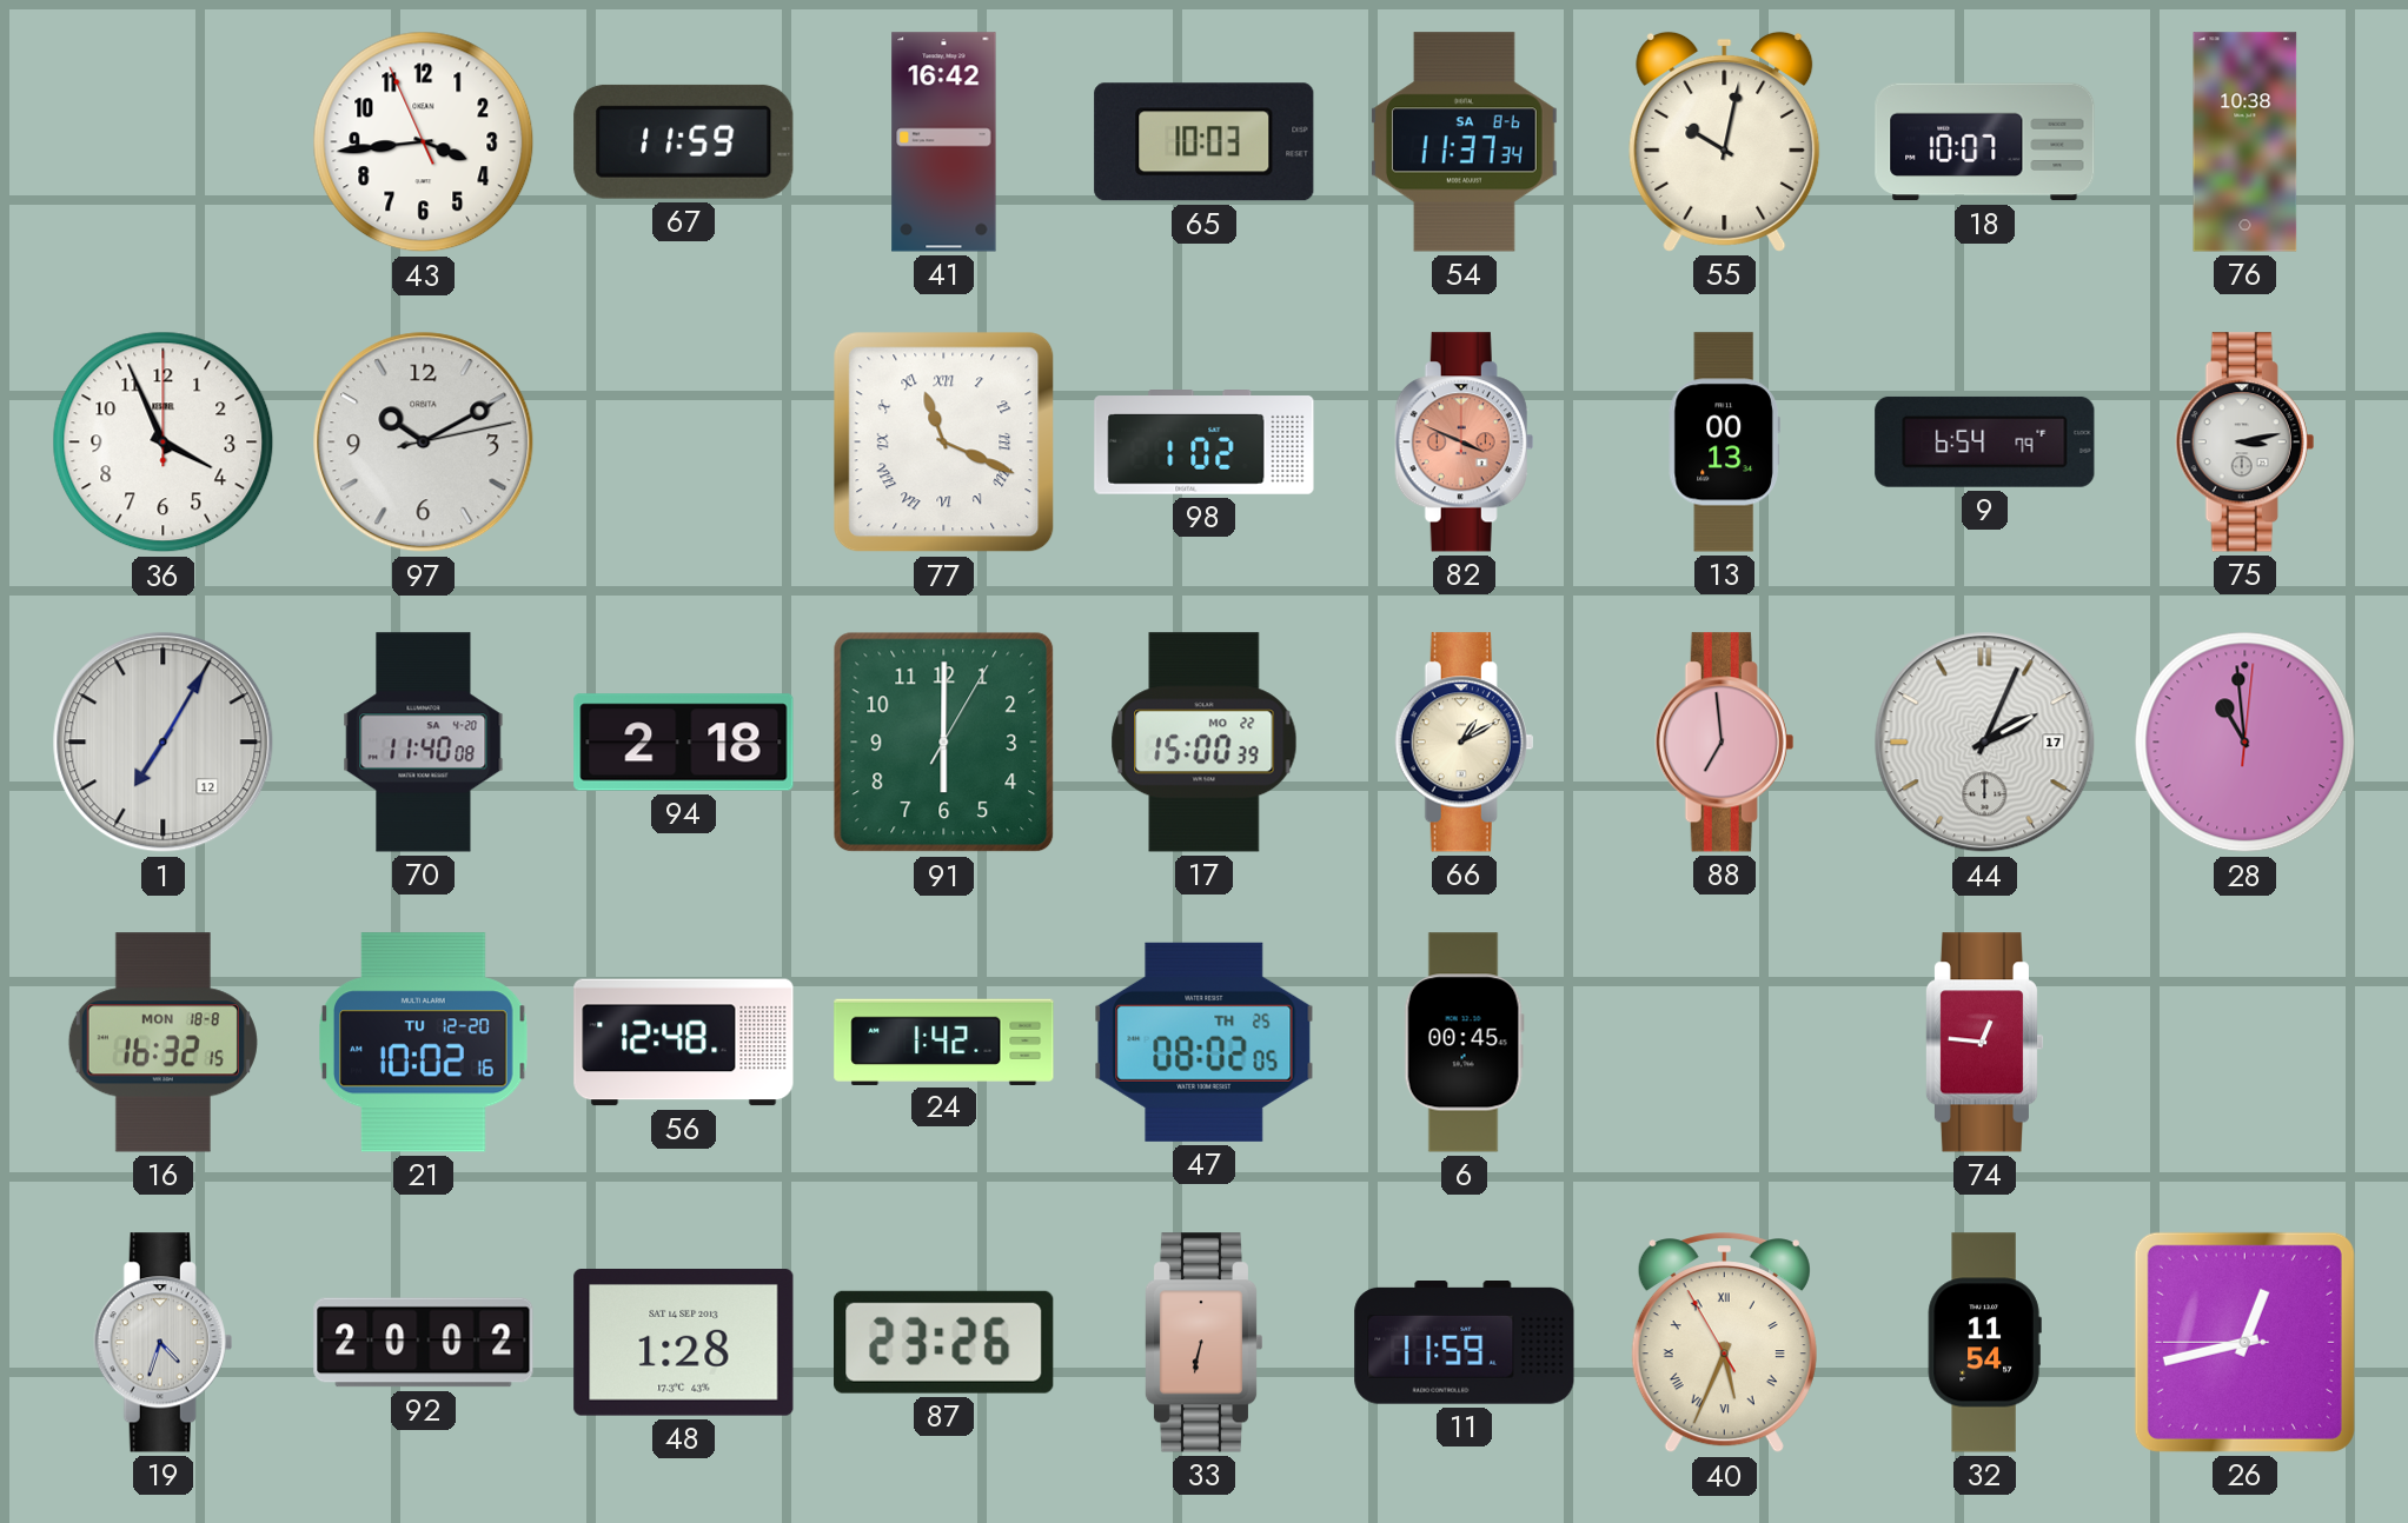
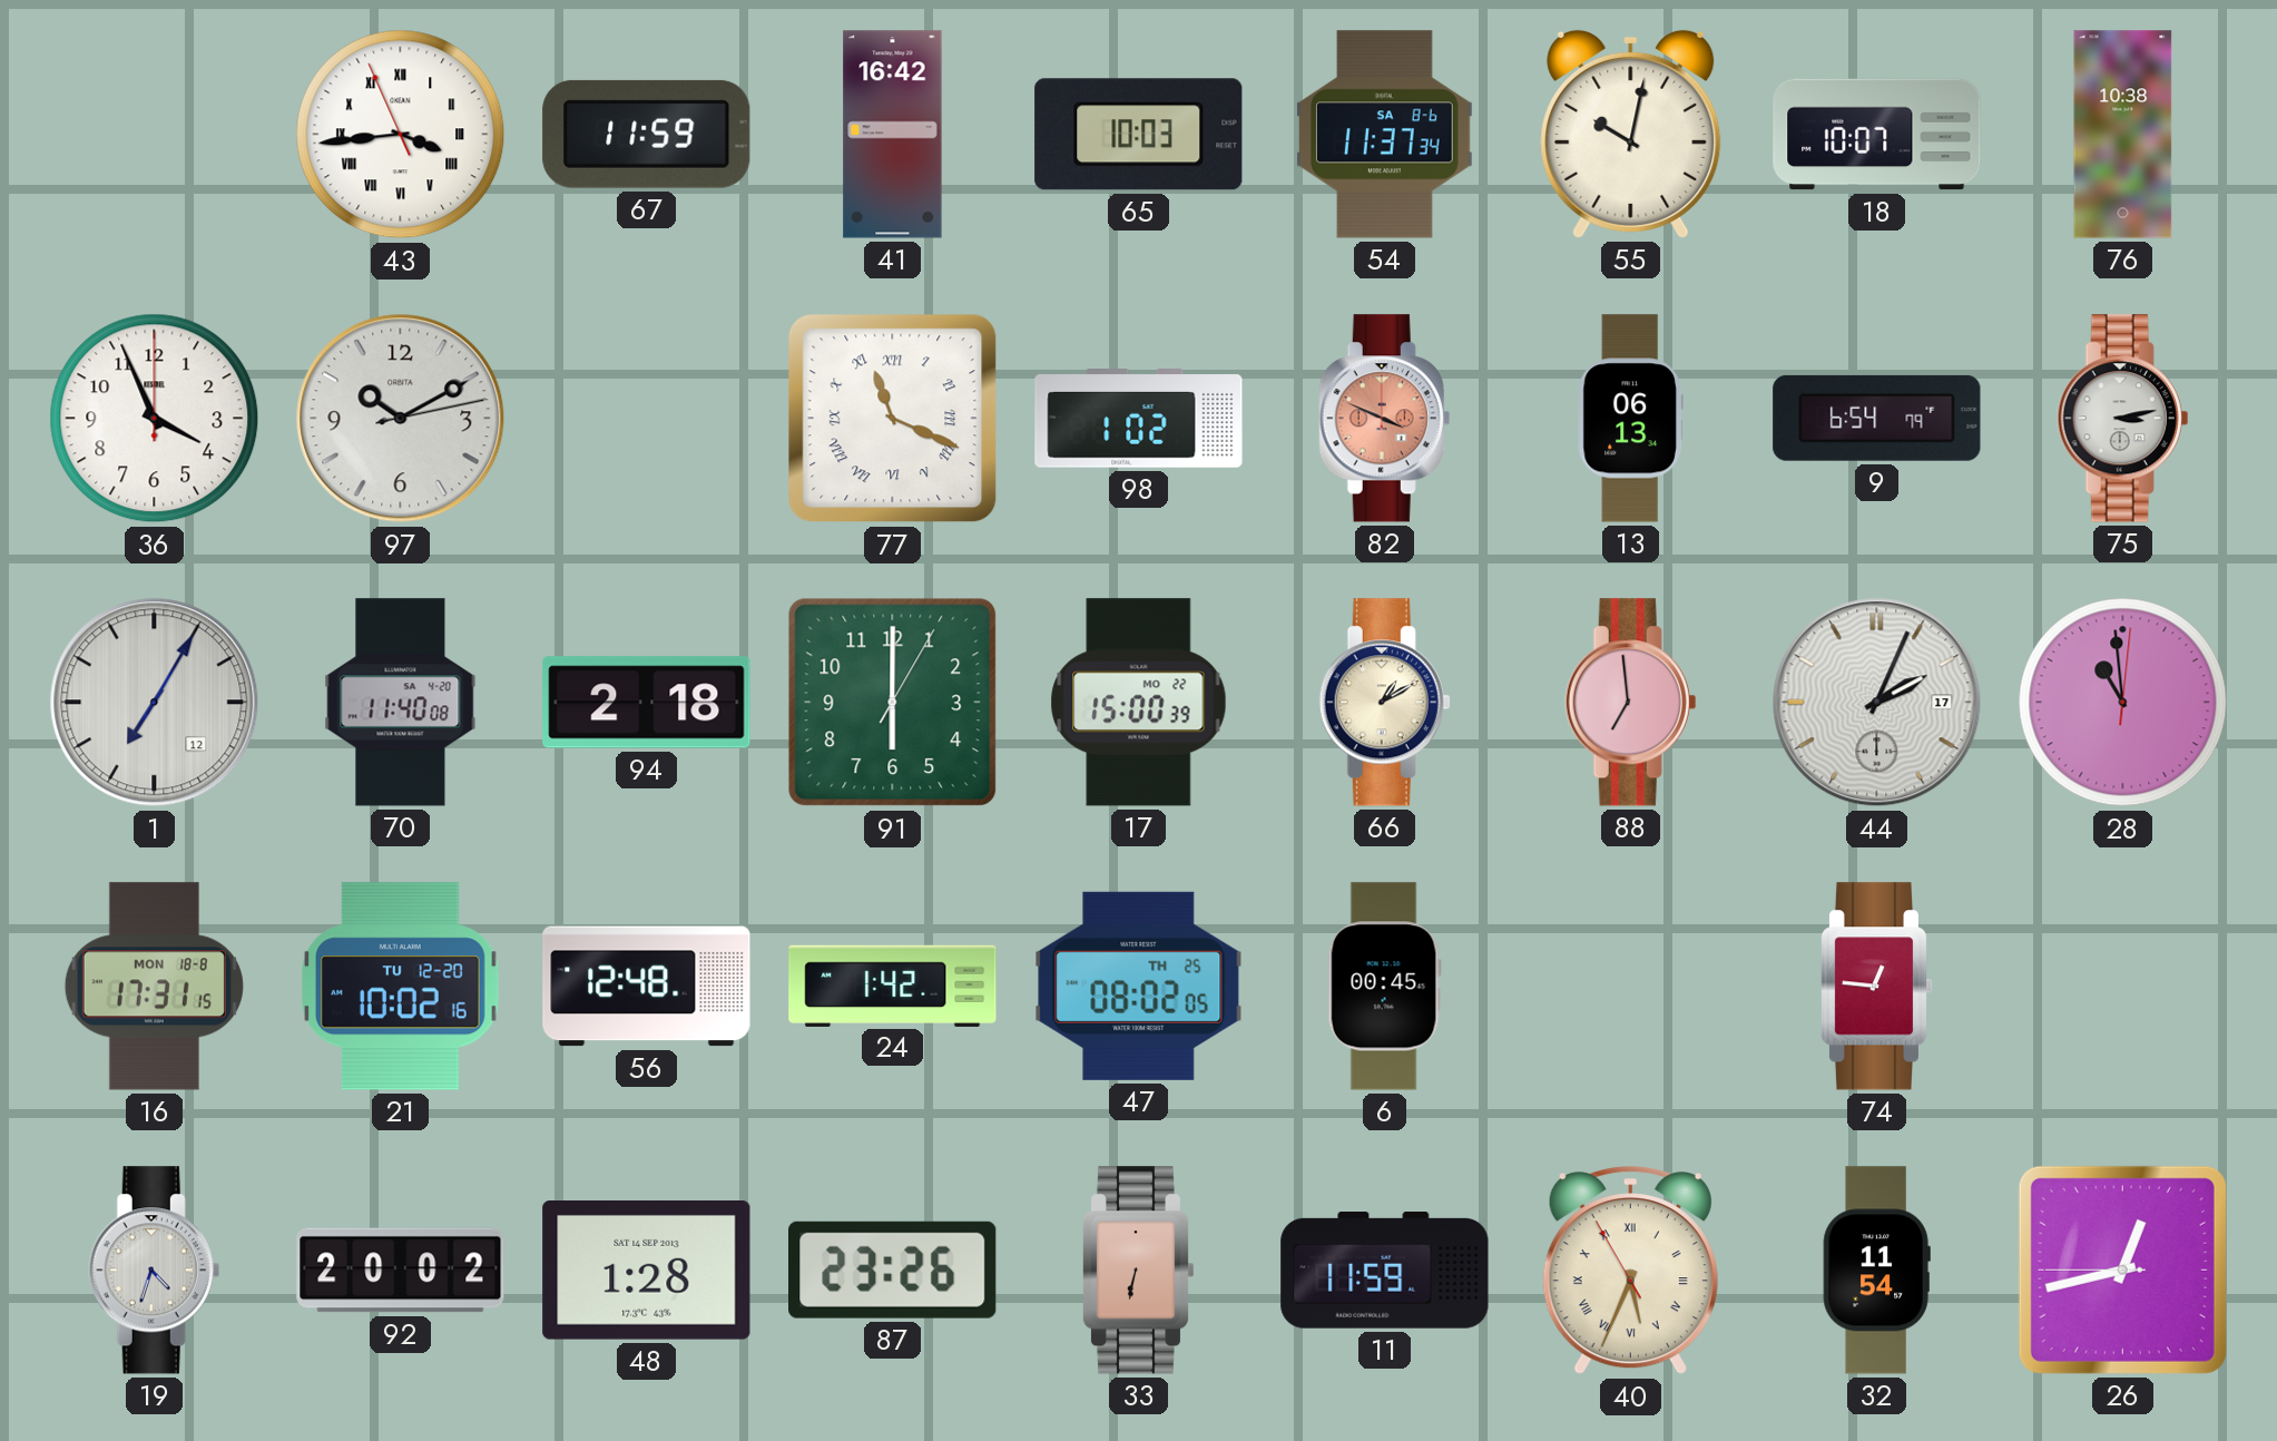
43 numerals: Arabic -> Roman (401, 135)
13: 00:13 -> 06:13 (1630, 419)
16: 16:32 -> 17:31 (154, 987)
